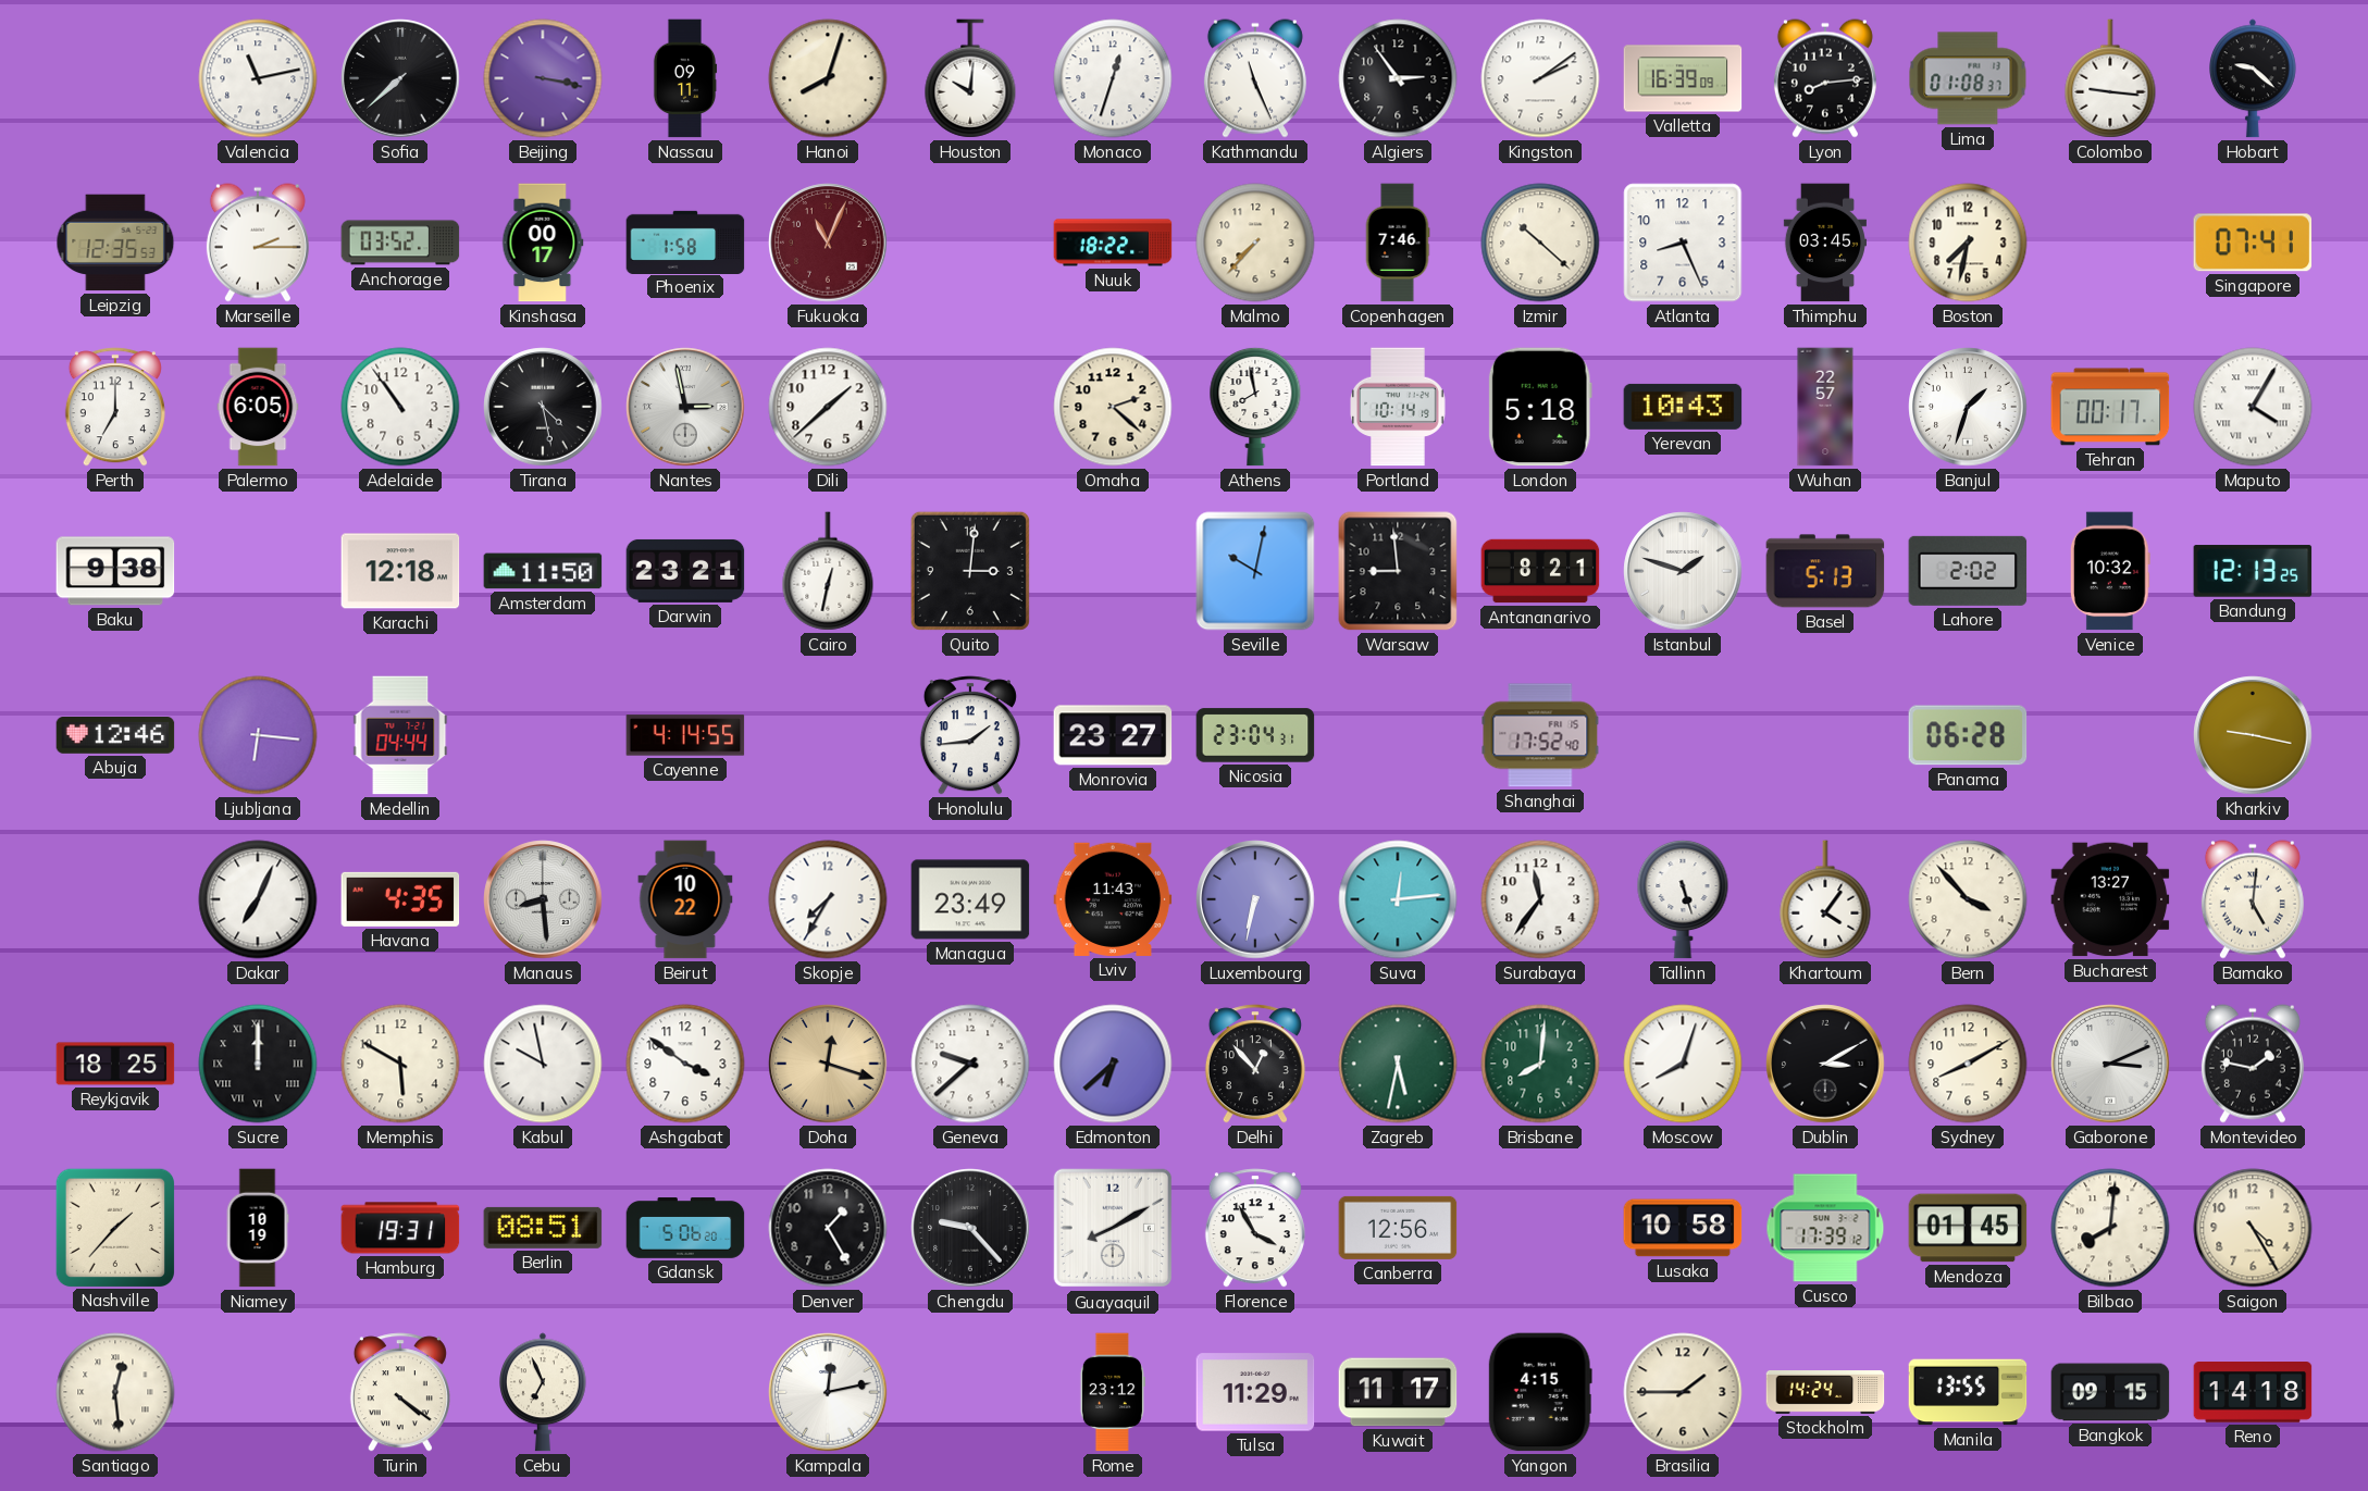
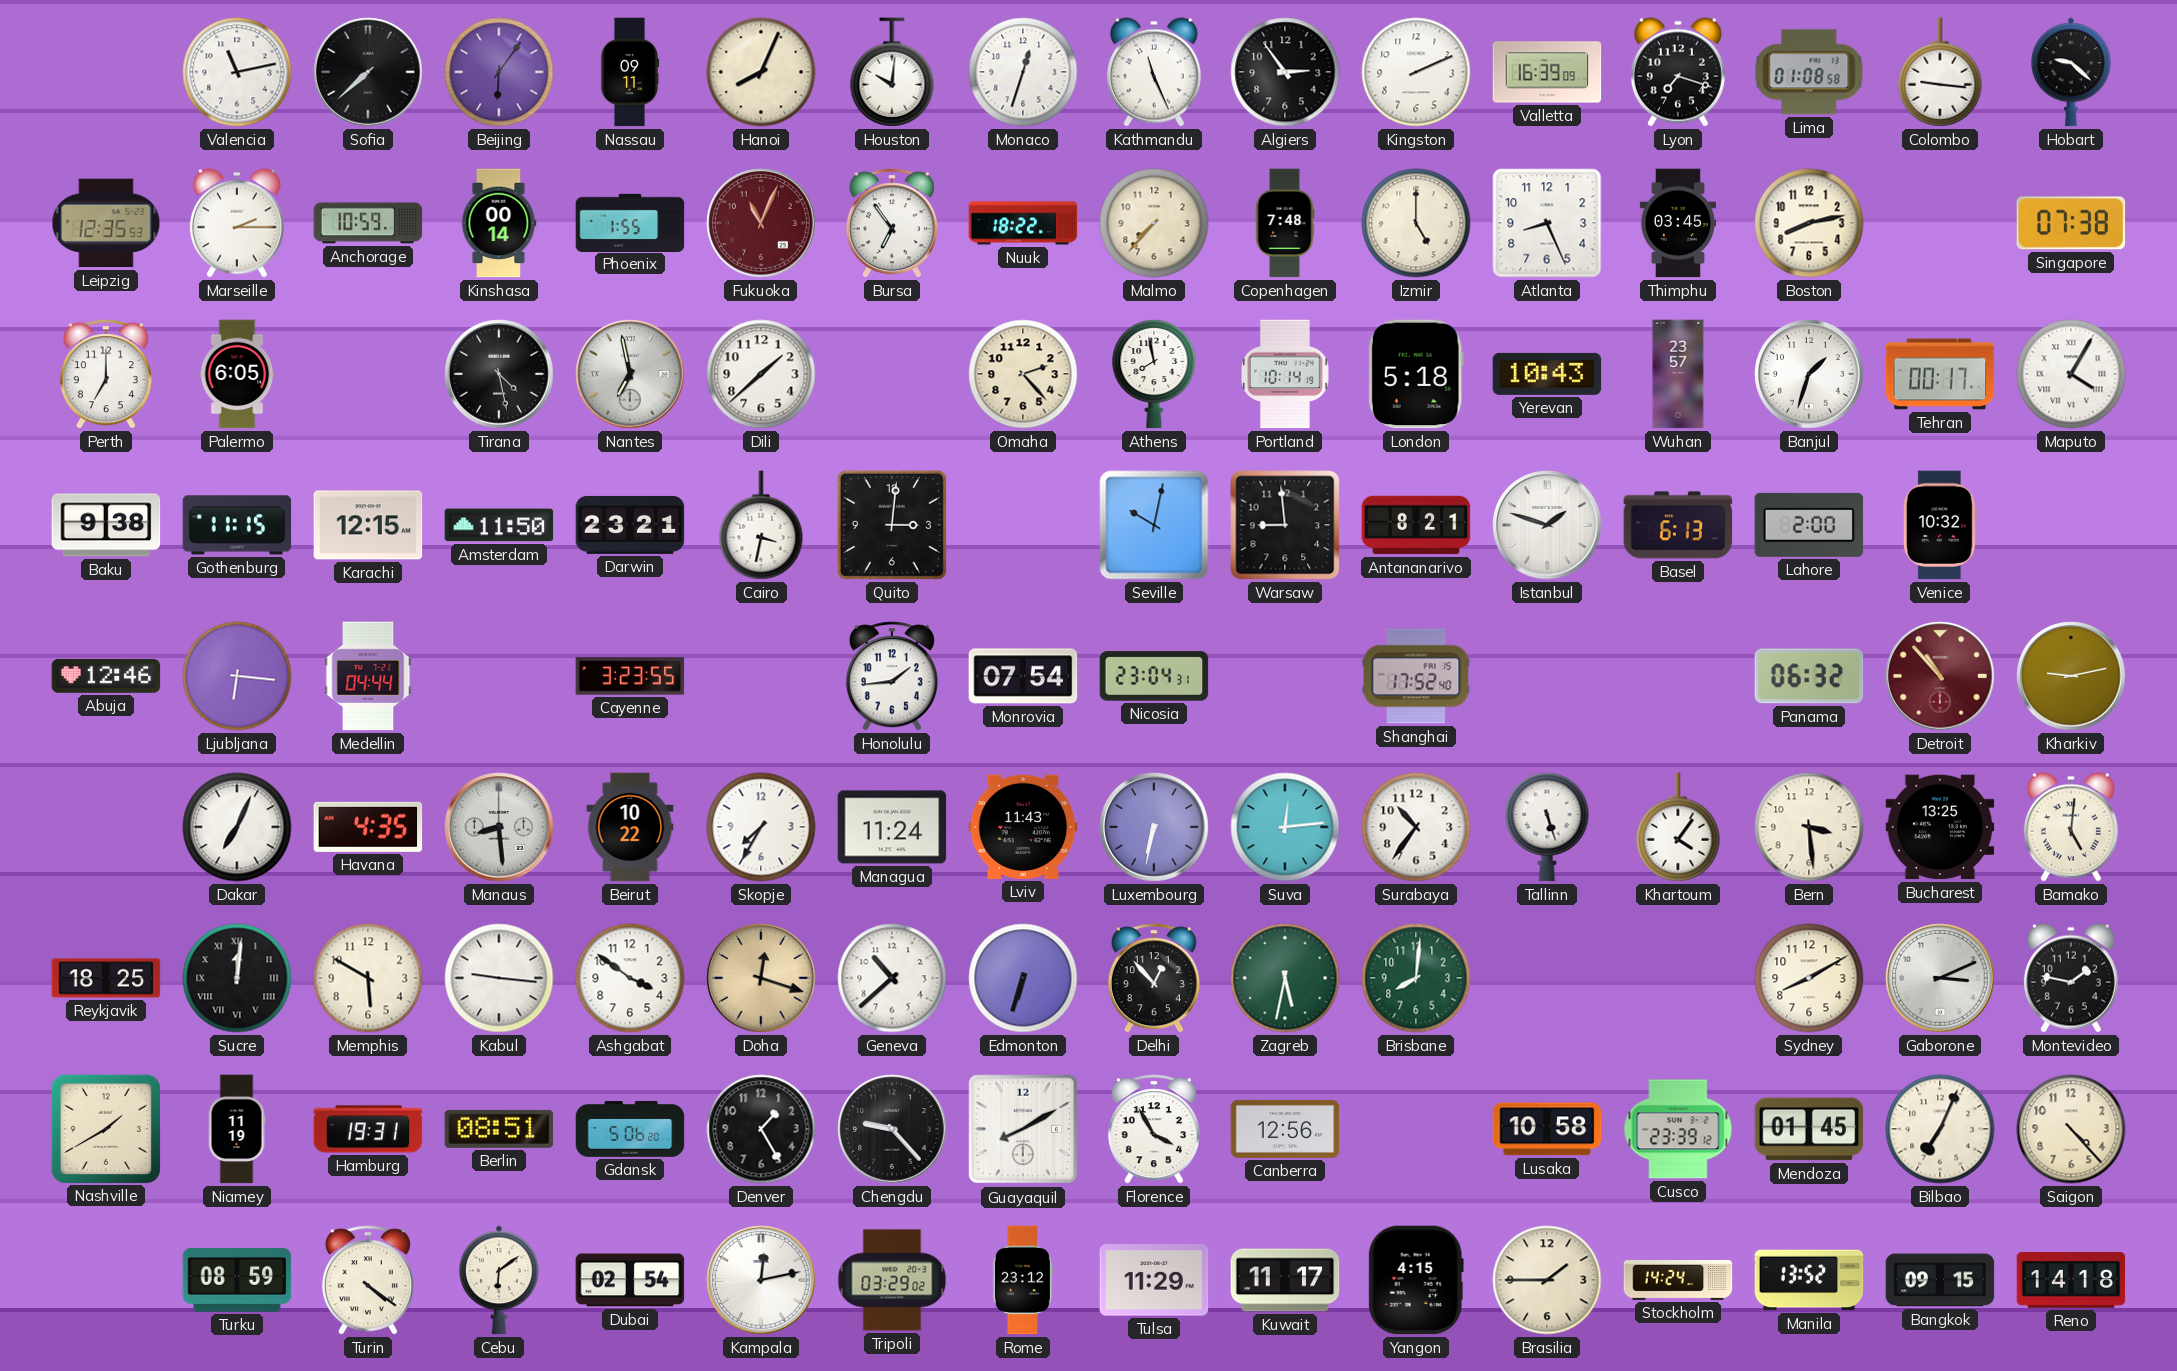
Beijing: 3:17 -> 6:06 (499, 72)
Hanoi: 8:03 -> 8:04 (761, 72)
Kingston: 2:09 -> 2:11 (1416, 72)
Lyon: 8:14 -> 7:18 (1678, 72)
Lima: 01:08:37 -> 01:08:58 (1809, 72)
Anchorage: 03:52 -> 10:59 (368, 223)
Kinshasa: 00:17 -> 00:14 (499, 223)
Phoenix: 1:58 -> 1:55 (630, 222)
Bursa: none -> 6:54 (892, 223)
Copenhagen: 7:46 -> 7:48 (1285, 223)
Izmir: 10:22 -> 5:00 (1416, 223)
Boston: 7:32 -> 8:13 (1809, 223)
Singapore: 07:41 -> 07:38 (2071, 223)
Adelaide: 10:54 -> none (400, 407)
Nantes: 2:58 -> 6:58 (630, 374)
Omaha: 2:22 -> 2:23 (1023, 374)
Wuhan: 22:57 -> 23:57 (1678, 374)
Gothenburg: none -> 11:15 (237, 525)
Karachi: 12:18 -> 12:15 (368, 525)
Cairo: 12:32 -> 3:32 (761, 525)
Basel: 5:13 -> 6:13 (1678, 525)
Lahore: 2:02 -> 2:00 (1809, 525)
Bandung: 12:13 -> none (2253, 571)
Cayenne: 4:14 -> 3:23 (630, 676)
Monrovia: 23:27 -> 07:54 (1023, 676)
Panama: 06:28 -> 06:32 (1809, 676)
Detroit: none -> 10:53 (1940, 676)
Kharkiv: 9:17 -> 9:13 (2071, 676)
Managua: 23:49 -> 11:24 (892, 827)
Surabaya: 11:36 -> 10:36 (1416, 827)
Bern: 3:53 -> 3:29 (1809, 827)
Bucharest: 13:27 -> 13:25 (1940, 827)
Sucre: 12:00 -> 12:01 (237, 978)
Kabul: 9:58 -> 9:16 (499, 978)
Geneva: 9:38 -> 10:38 (892, 978)
Edmonton: 6:38 -> 6:33 (1023, 978)
Moscow: 8:03 -> none (1683, 1064)
Dublin: 3:10 -> none (1825, 1064)
Nashville: 1:37 -> 1:40 (105, 1128)
Niamey: 10:19 -> 11:19 (237, 1129)
Cusco: 17:39 -> 23:39 (1678, 1129)
Bilbao: 8:01 -> 7:04 (1940, 1129)
Saigon: 4:25 -> 4:23 (2071, 1129)
Santiago: 12:29 -> none (115, 1392)
Turku: none -> 08:59 (237, 1280)
Cebu: 6:56 -> 6:09 (500, 1280)
Dubai: none -> 02:54 (630, 1280)
Tripoli: none -> 03:29 (892, 1280)
Manila: 13:55 -> 13:52 (1809, 1280)
